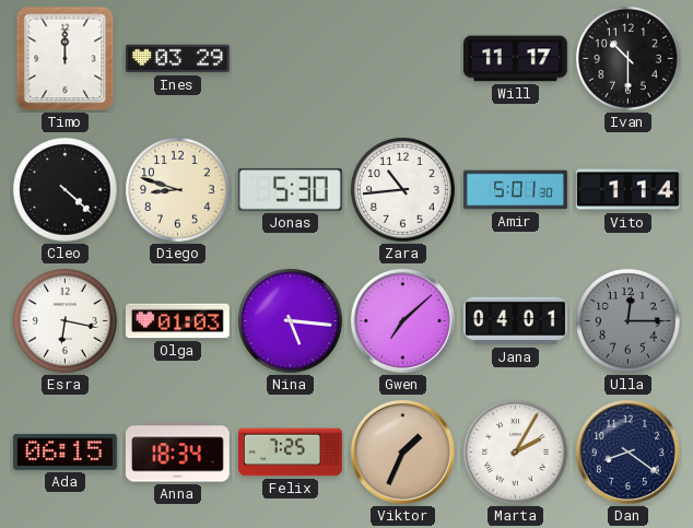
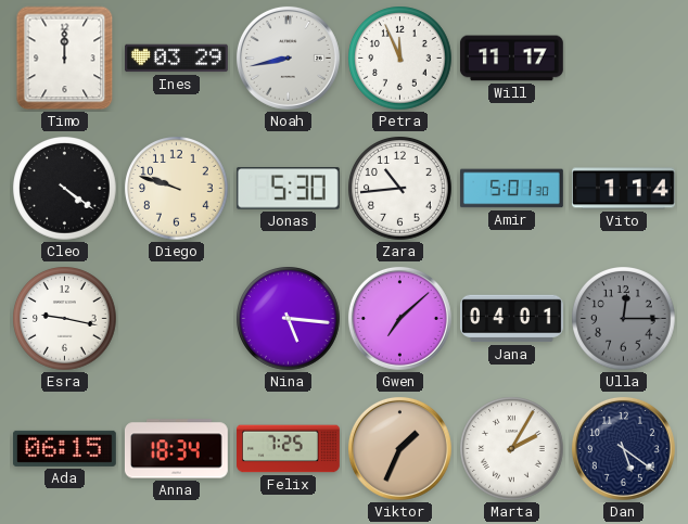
Noah: none -> 8:43 (288, 57)
Petra: none -> 11:56 (400, 59)
Ivan: 10:30 -> none (629, 59)
Cleo: 4:22 -> 4:21 (65, 189)
Diego: 8:48 -> 9:48 (177, 189)
Esra: 6:17 -> 9:17 (65, 319)
Olga: 01:03 -> none (177, 321)
Dan: 8:21 -> 5:21 (623, 448)
